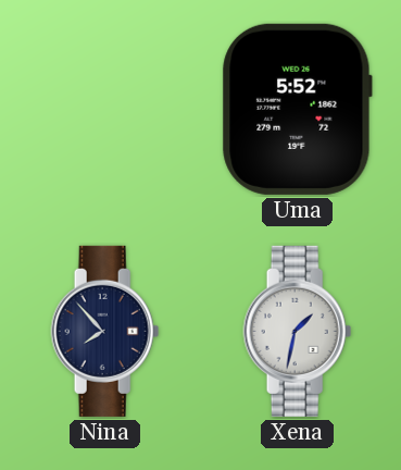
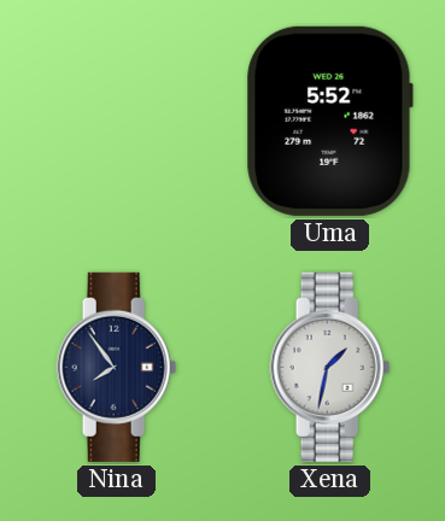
Nina: 7:53 -> 7:54 (117, 367)
